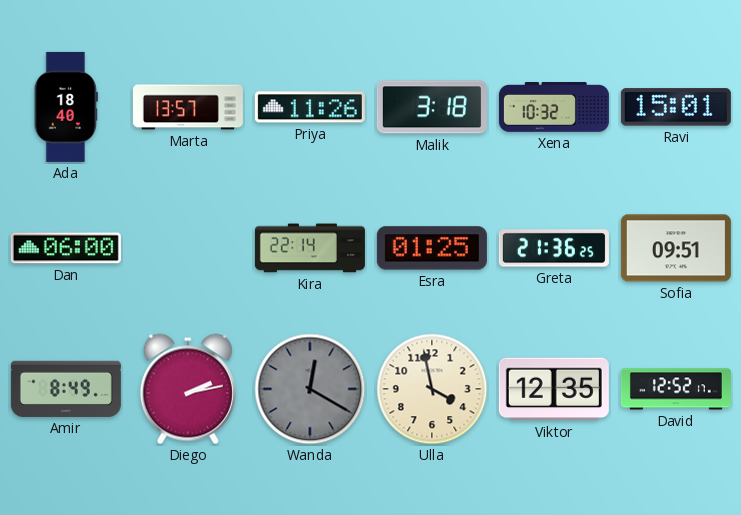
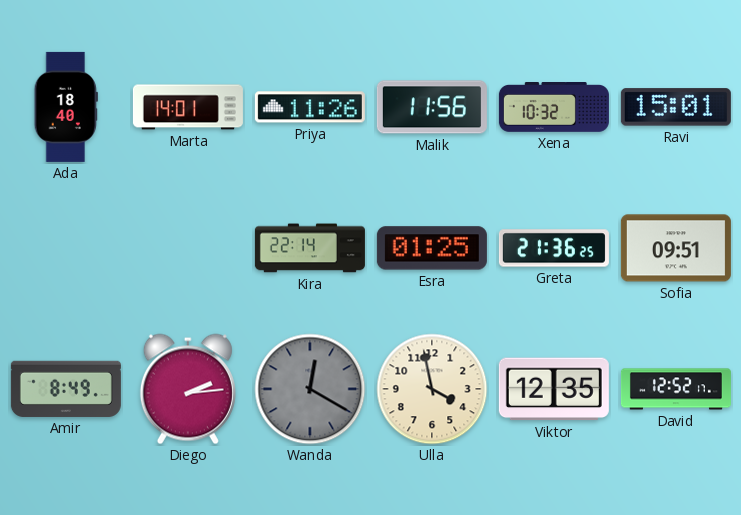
Marta: 13:57 -> 14:01 (188, 107)
Malik: 3:18 -> 11:56 (432, 107)
Dan: 06:00 -> none (66, 248)
Diego: 2:13 -> 2:14 (188, 389)
